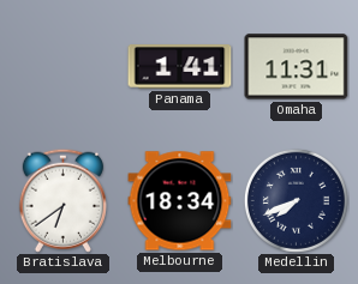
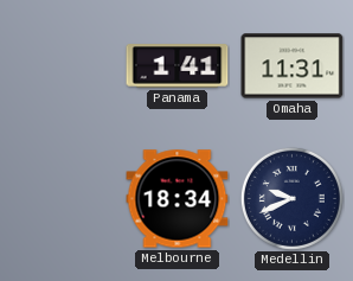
Bratislava: 6:39 -> none (62, 200)
Medellin: 7:41 -> 9:41 (291, 198)
